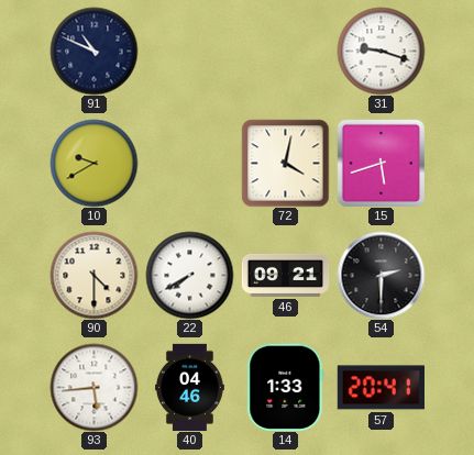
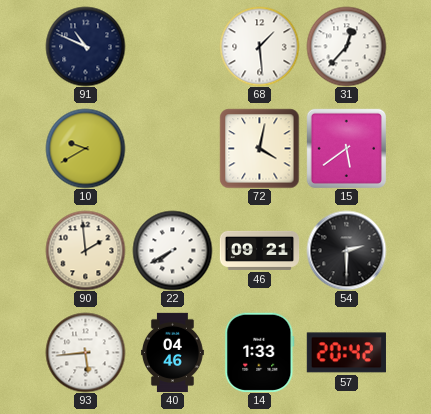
68: none -> 1:29 (259, 46)
31: 9:18 -> 12:37 (346, 46)
15: 5:42 -> 5:39 (346, 148)
90: 4:30 -> 1:59 (85, 250)
57: 20:41 -> 20:42 (346, 353)
